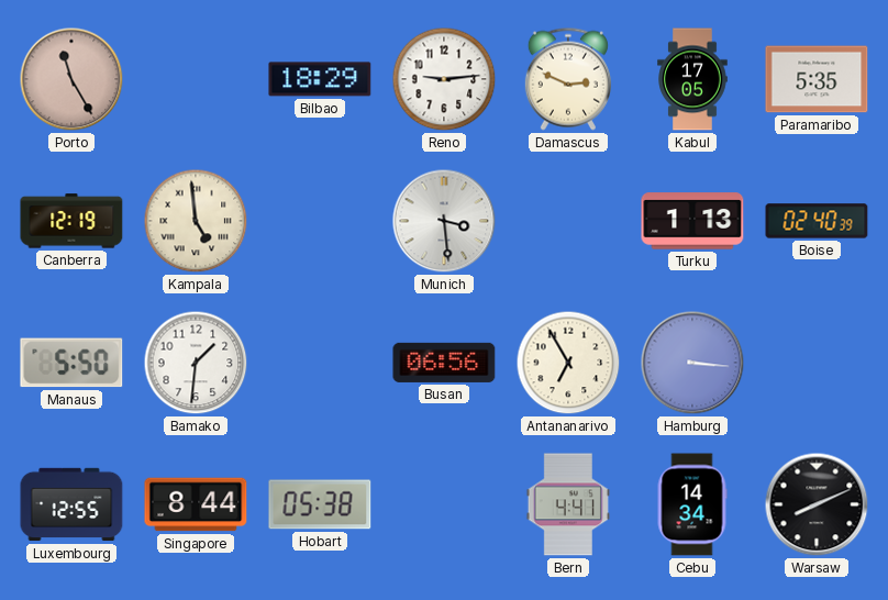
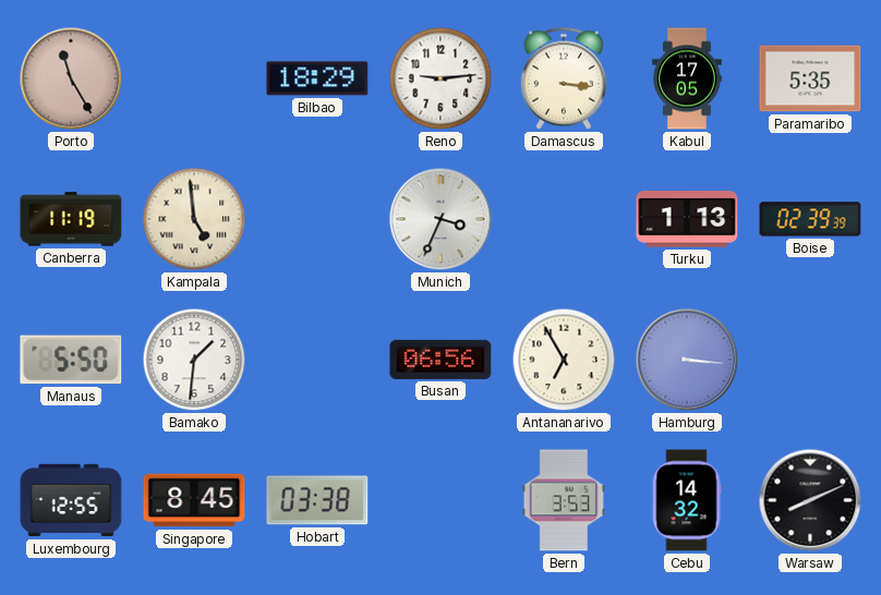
Damascus: 2:49 -> 3:16 (564, 78)
Canberra: 12:19 -> 11:19 (71, 219)
Munich: 3:29 -> 3:34 (440, 219)
Boise: 02:40 -> 02:39 (810, 219)
Singapore: 8:44 -> 8:45 (194, 500)
Hobart: 05:38 -> 03:38 (317, 500)
Bern: 4:41 -> 3:53 (564, 500)
Cebu: 14:34 -> 14:32 (687, 500)
